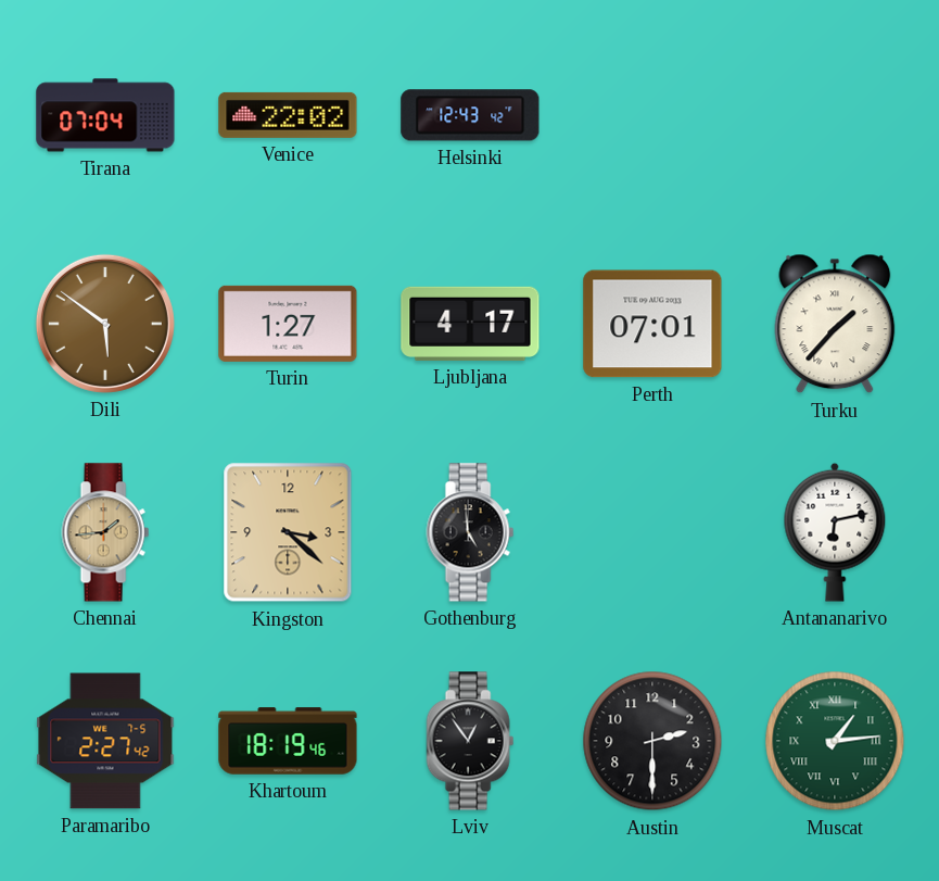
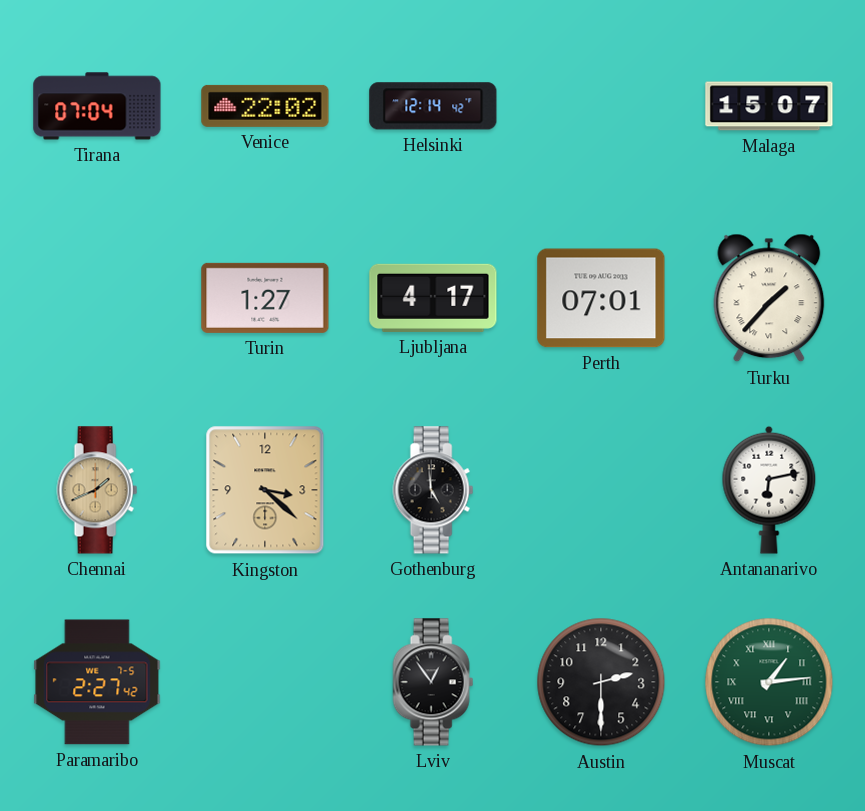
Helsinki: 12:43 -> 12:14 (433, 106)
Malaga: none -> 15:07 (769, 106)
Dili: 5:51 -> none (105, 324)
Chennai: 1:44 -> 1:41 (97, 490)
Khartoum: 18:19 -> none (288, 741)
